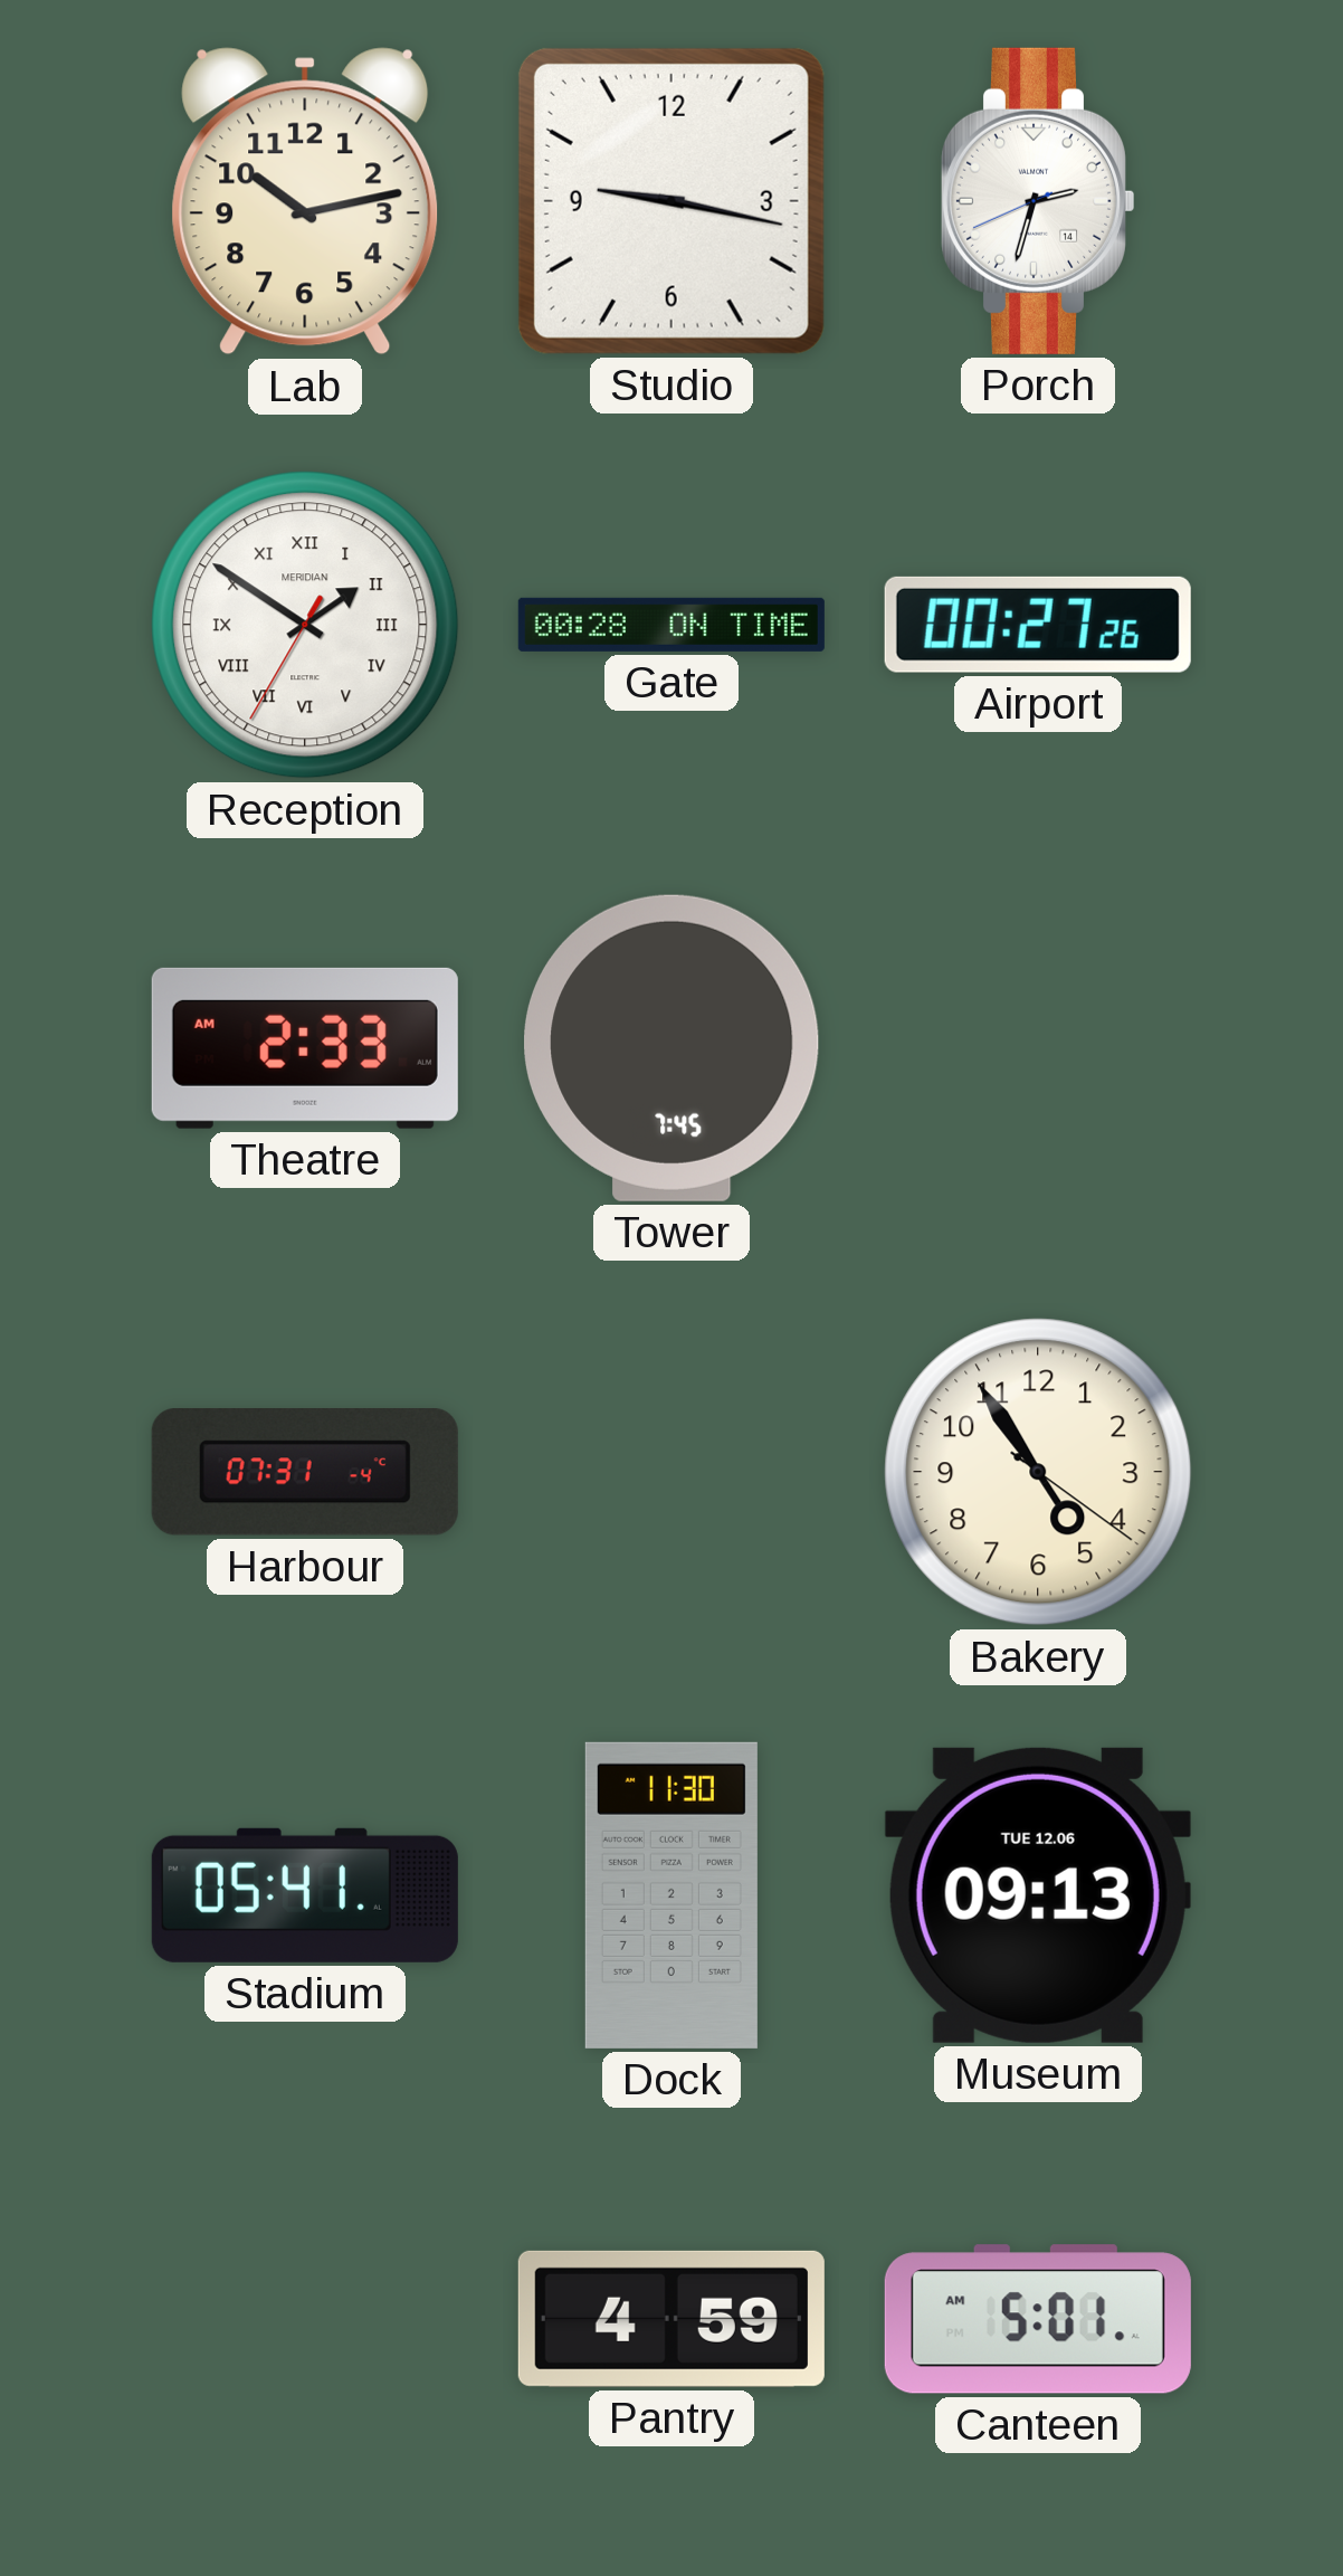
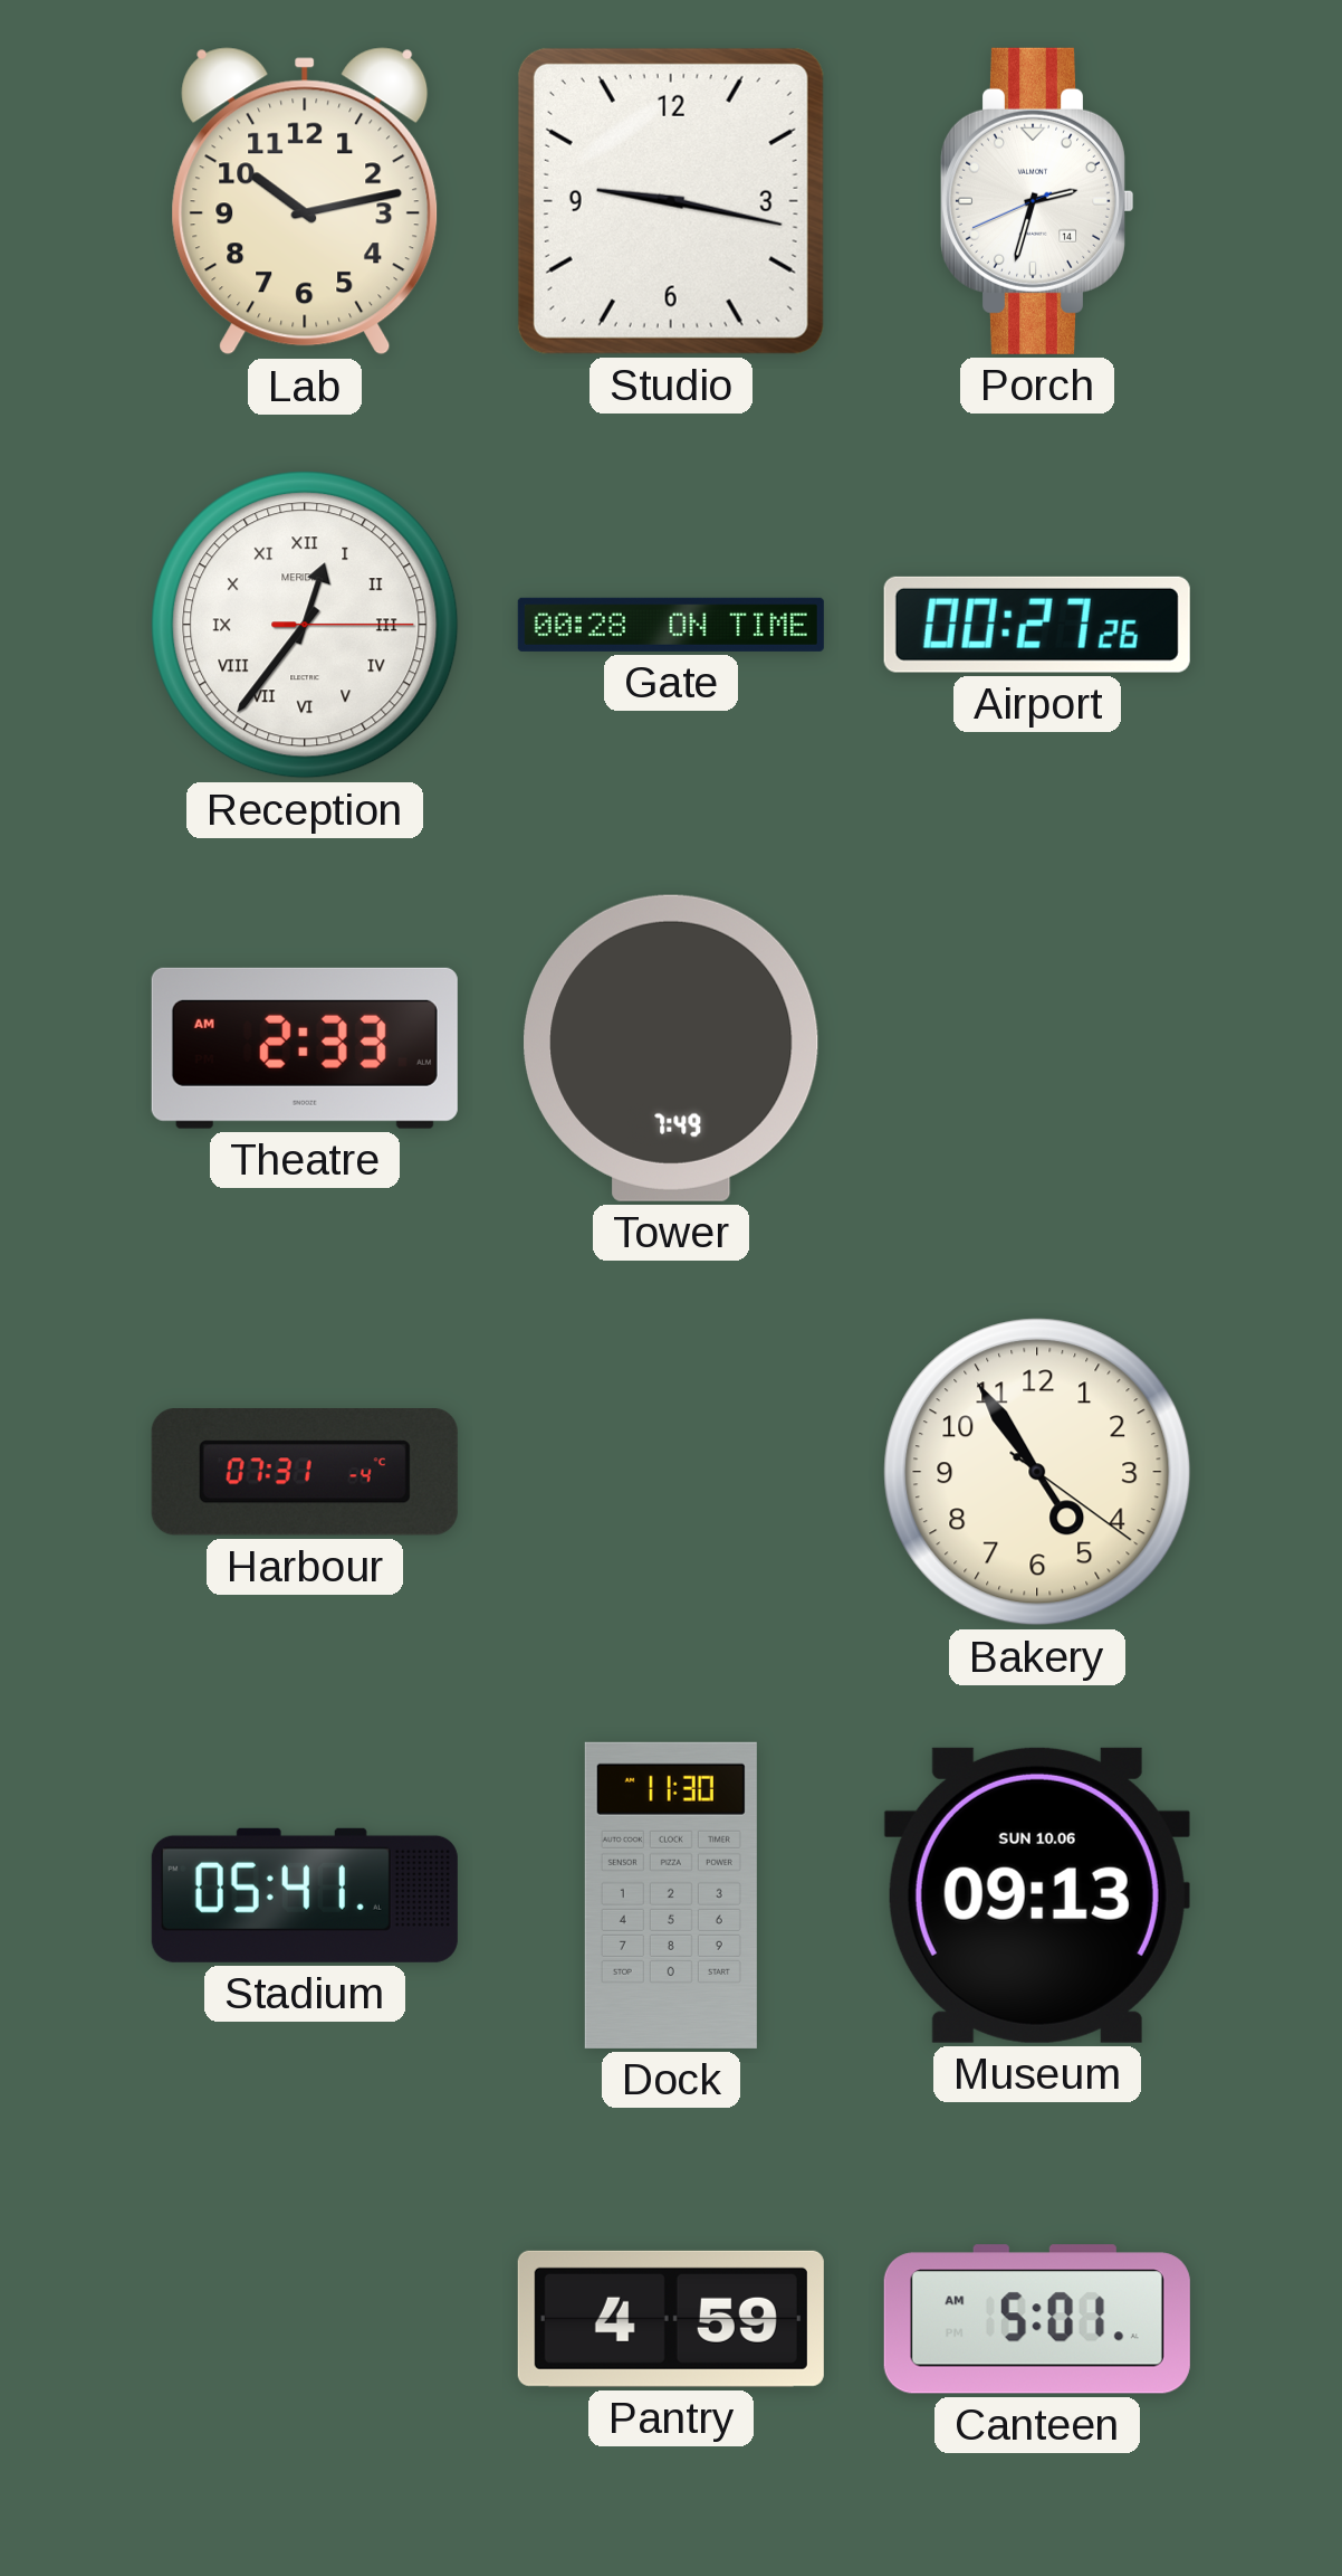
Reception: 1:50 -> 12:36 (305, 625)
Tower: 7:45 -> 7:49 (671, 1048)
Museum date: TUE 12.06 -> SUN 10.06 (1037, 1895)
